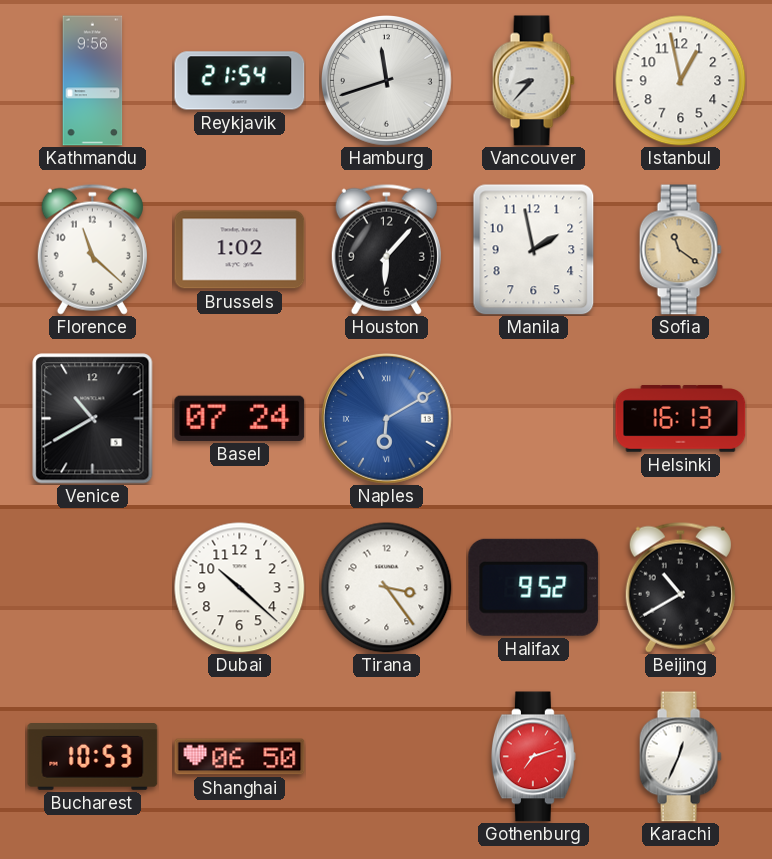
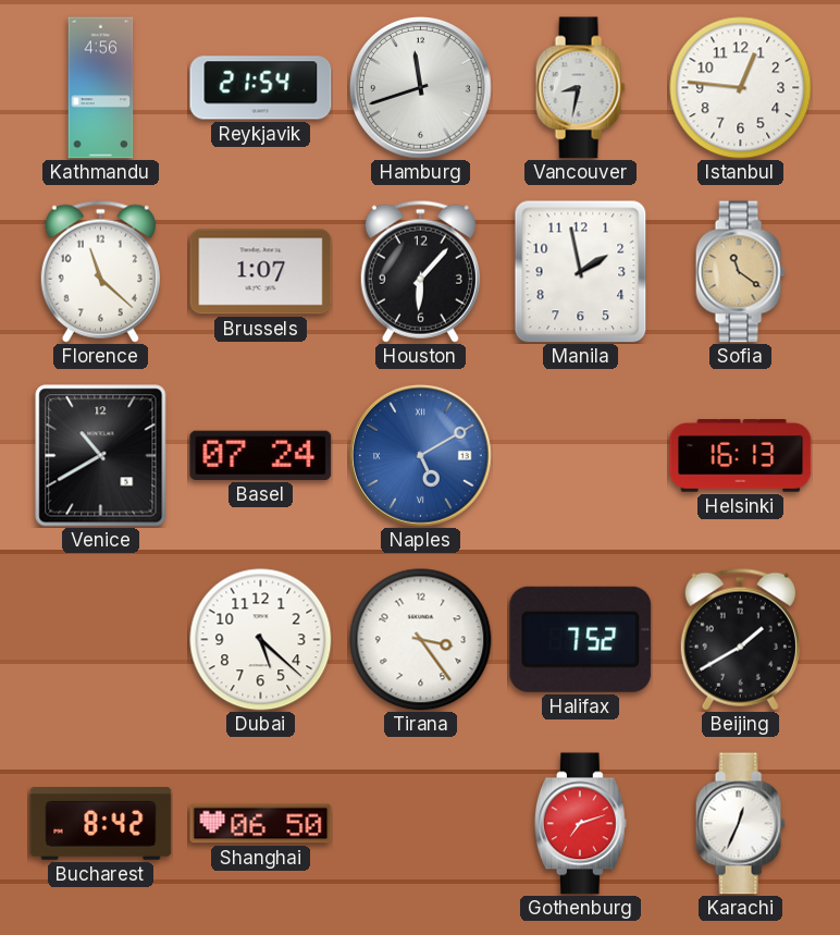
Kathmandu: 9:56 -> 4:56 (101, 88)
Vancouver: 8:37 -> 8:32 (580, 88)
Istanbul: 12:58 -> 12:46 (741, 88)
Brussels: 1:02 -> 1:07 (261, 272)
Naples: 6:10 -> 5:10 (421, 456)
Dubai: 10:22 -> 5:22 (261, 640)
Halifax: 9:52 -> 7:52 (581, 639)
Beijing: 10:40 -> 1:40 (740, 639)
Bucharest: 10:53 -> 8:42 (101, 824)
